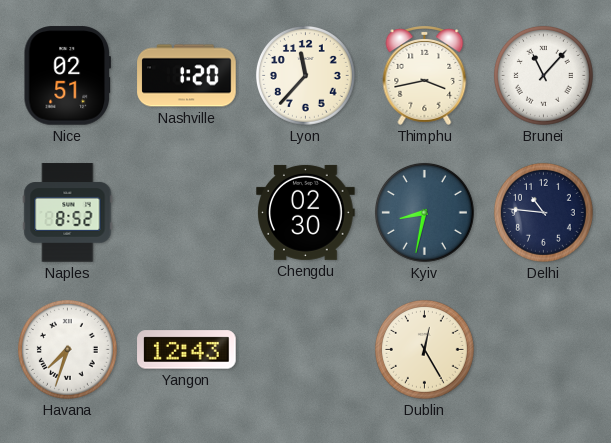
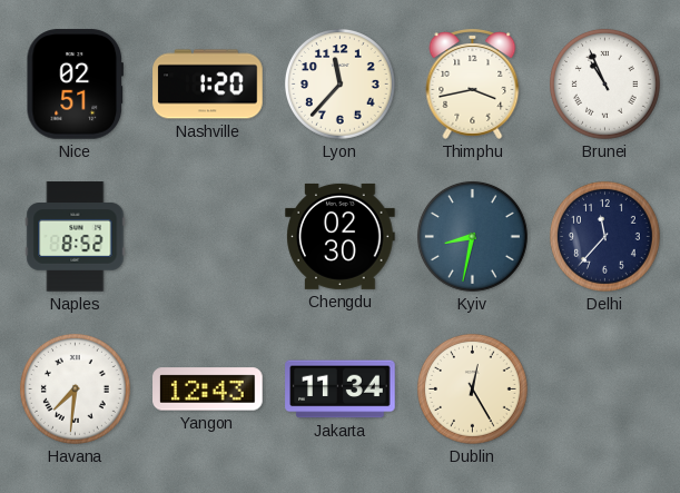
Brunei: 11:07 -> 10:56 (604, 83)
Delhi: 10:46 -> 11:37 (604, 236)
Havana: 7:33 -> 7:31 (75, 388)
Jakarta: none -> 11:34 (341, 390)
